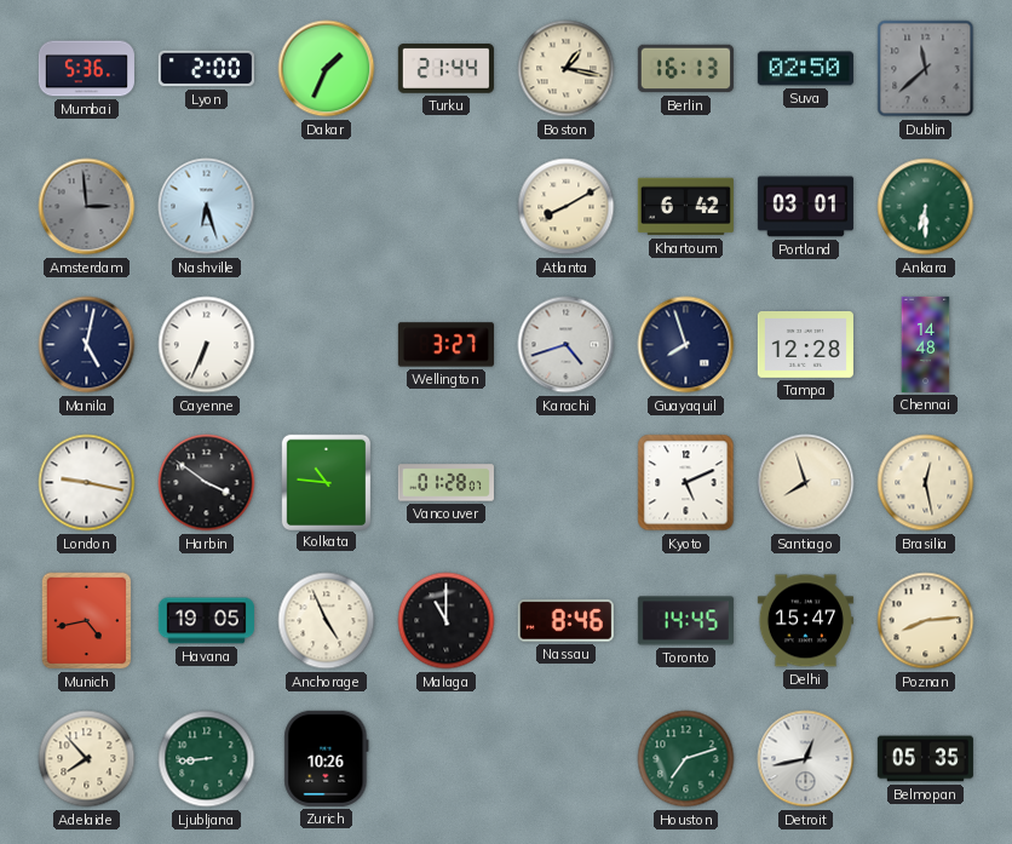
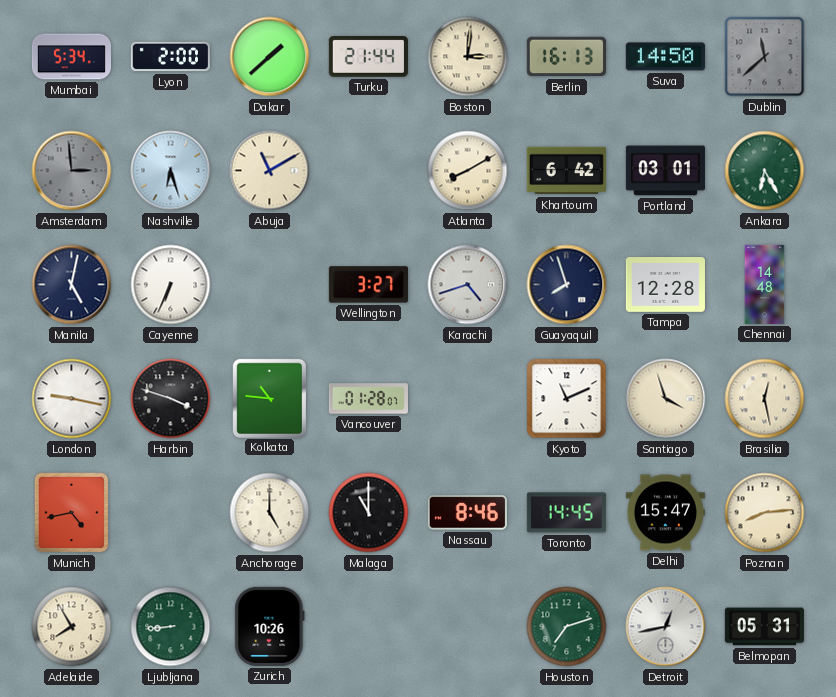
Mumbai: 5:36 -> 5:34 (71, 57)
Dakar: 1:34 -> 1:38 (270, 57)
Boston: 1:17 -> 3:01 (468, 57)
Suva: 02:50 -> 14:50 (665, 57)
Abuja: none -> 11:10 (270, 171)
Ankara: 6:30 -> 6:25 (765, 171)
Harbin: 3:51 -> 3:48 (171, 399)
Kyoto: 5:11 -> 11:11 (567, 399)
Santiago: 7:57 -> 3:57 (666, 399)
Havana: 19:05 -> none (206, 621)
Anchorage: 4:56 -> 5:00 (270, 513)
Adelaide: 7:53 -> 7:55 (72, 627)
Belmopan: 05:35 -> 05:31 (764, 627)
